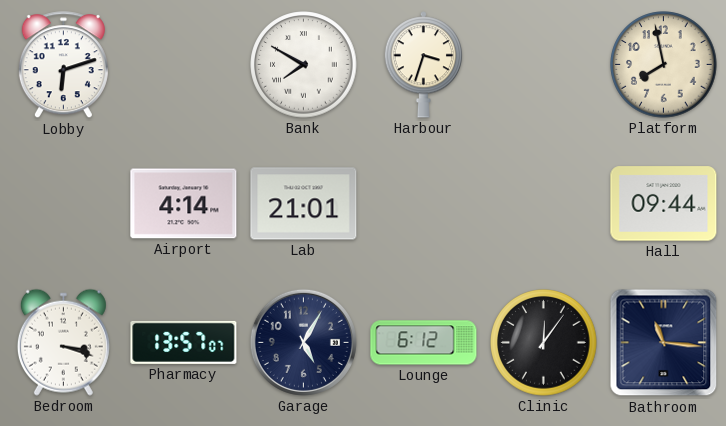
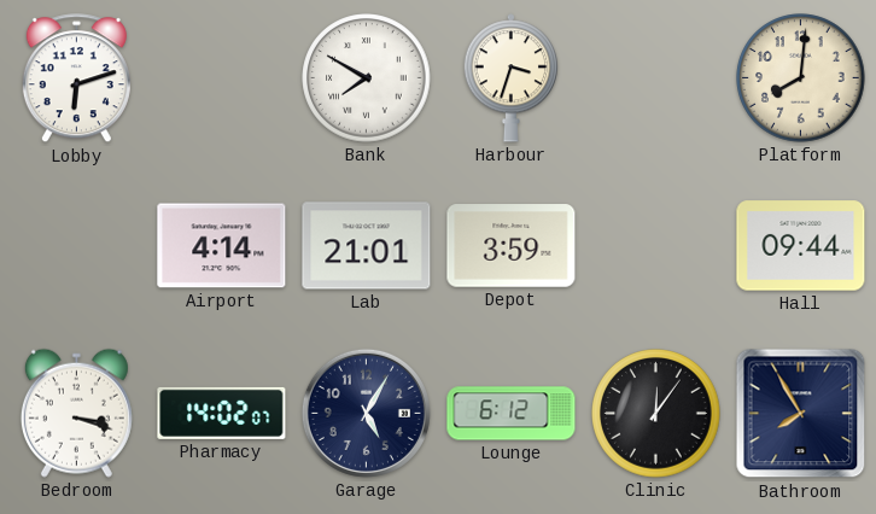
Platform: 7:58 -> 8:01 (801, 78)
Depot: none -> 3:59 (512, 246)
Pharmacy: 13:57 -> 14:02 (222, 413)
Bathroom: 11:16 -> 7:55 (801, 414)
